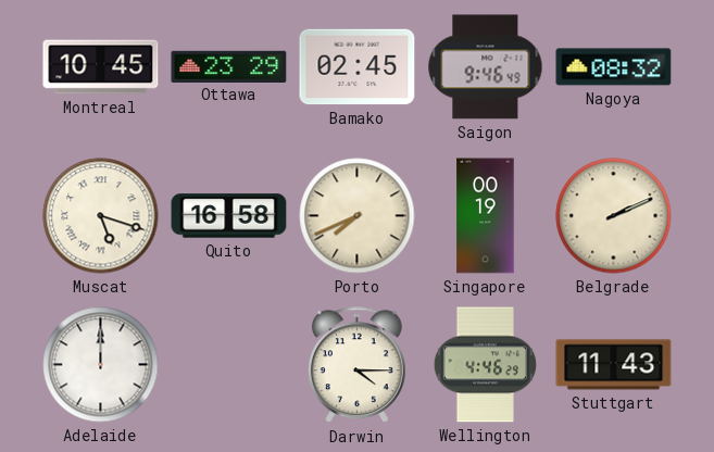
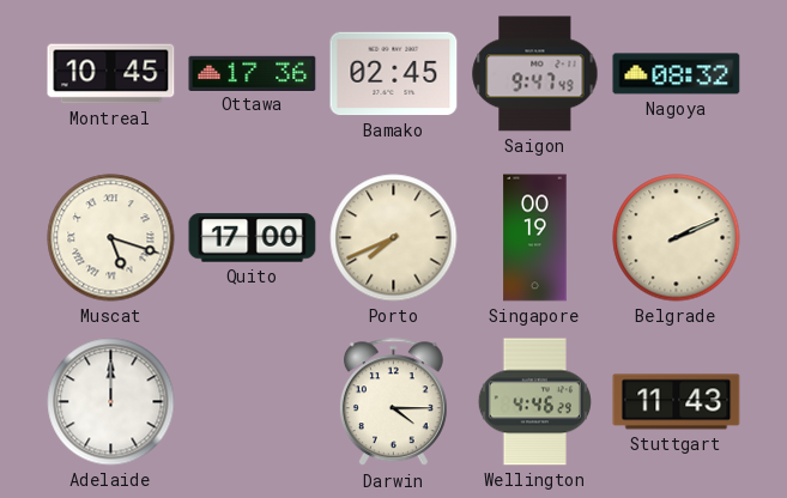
Ottawa: 23:29 -> 17:36 (253, 73)
Saigon: 9:46 -> 9:47 (535, 74)
Quito: 16:58 -> 17:00 (253, 238)
